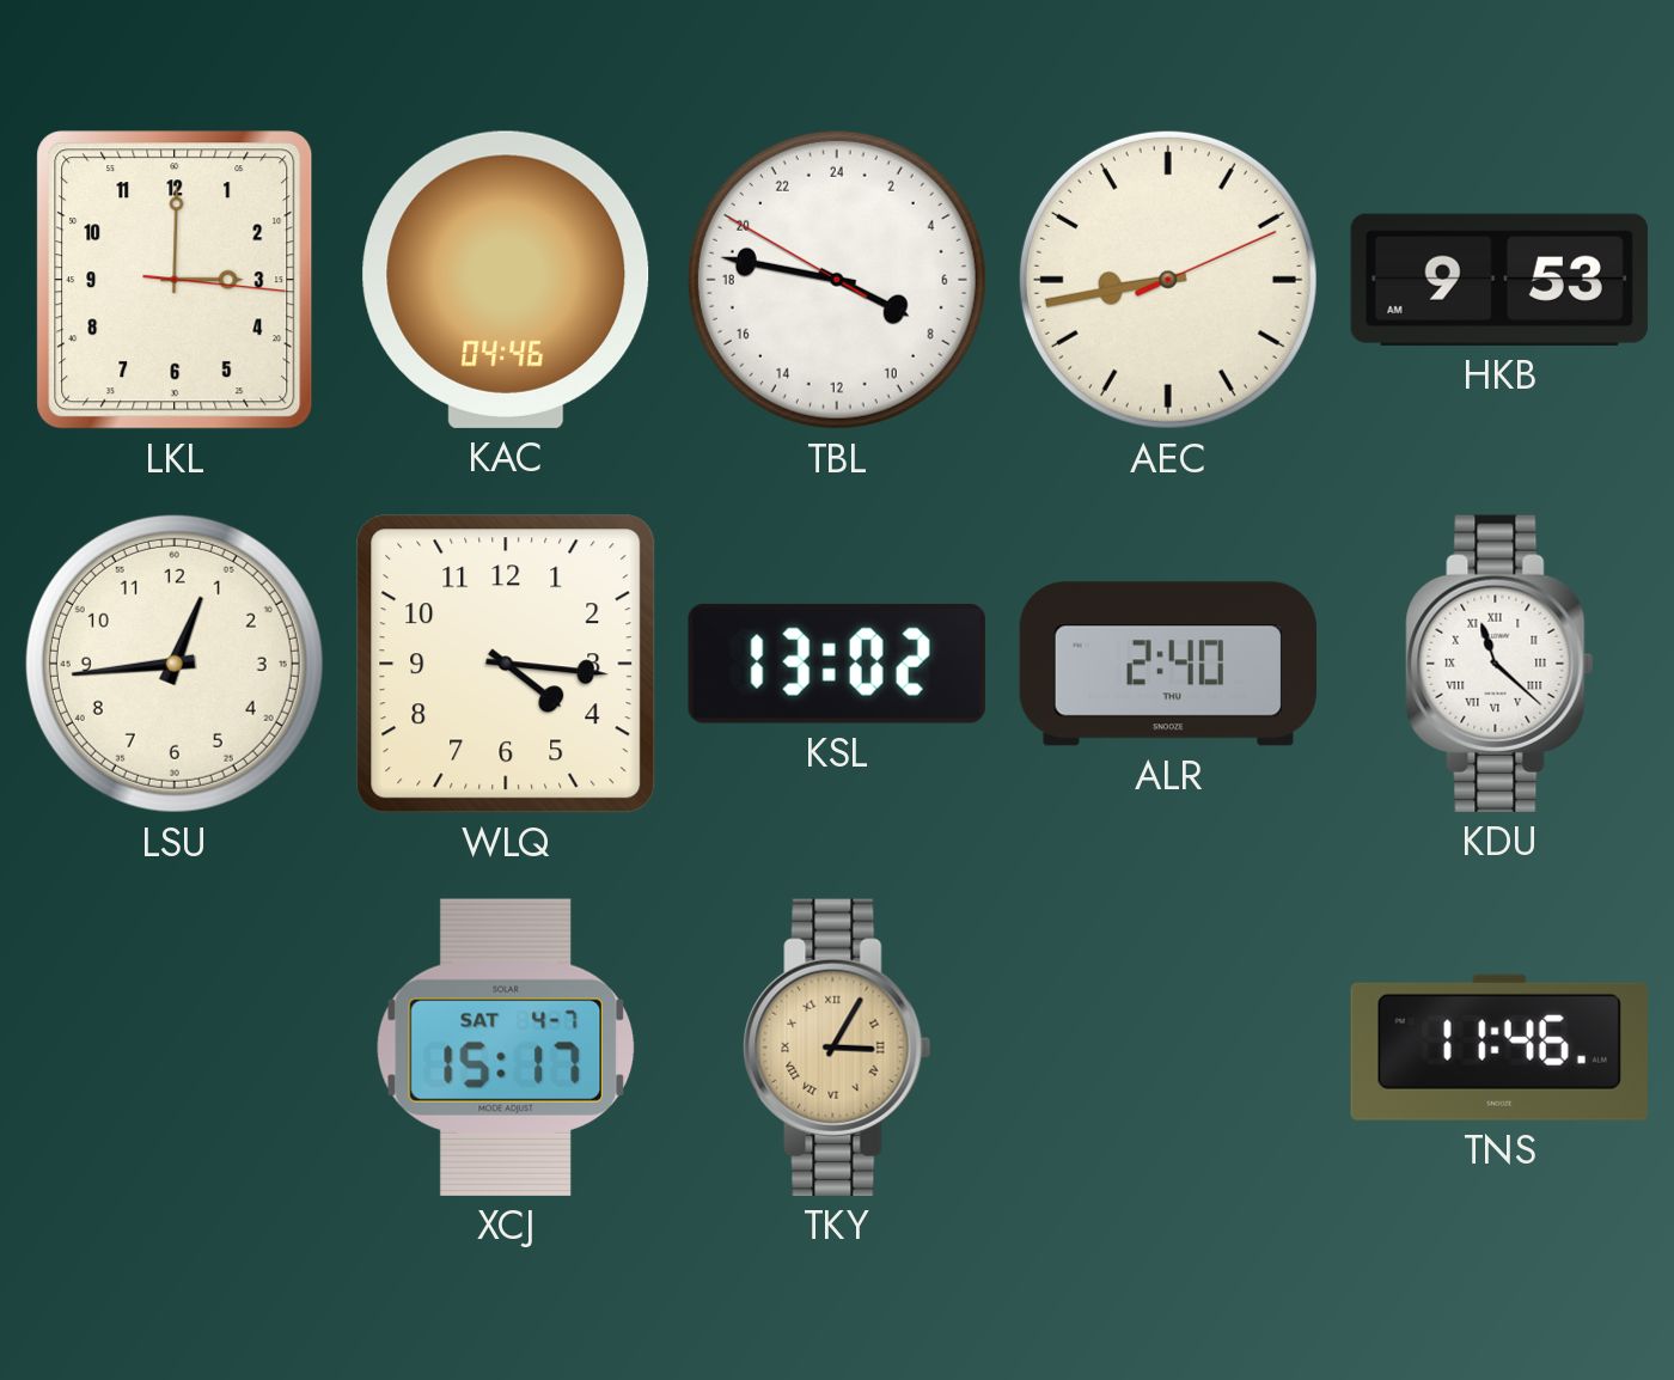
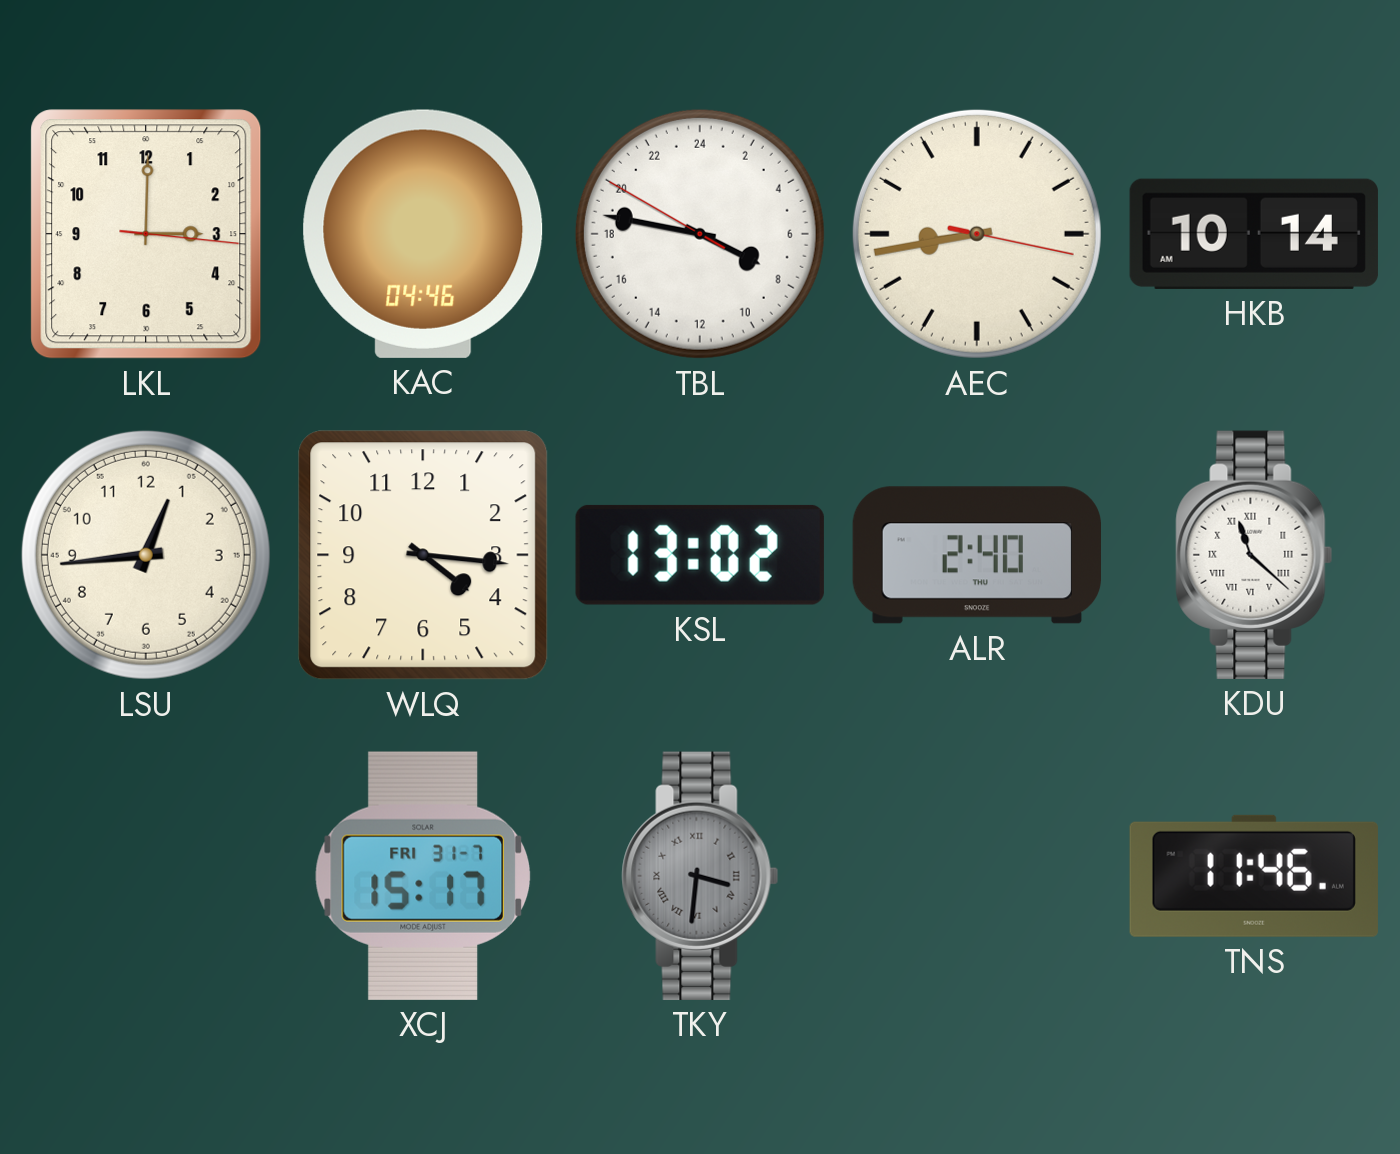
AEC: 8:43:11 -> 8:43:17 (977, 234)
HKB: 9:53 -> 10:14 (1254, 234)
XCJ date: SAT 4-7 -> FRI 31-7 (422, 876)
TKY: 3:05 -> 3:31 (700, 876)
TKY dial: champagne -> grey (700, 876)
